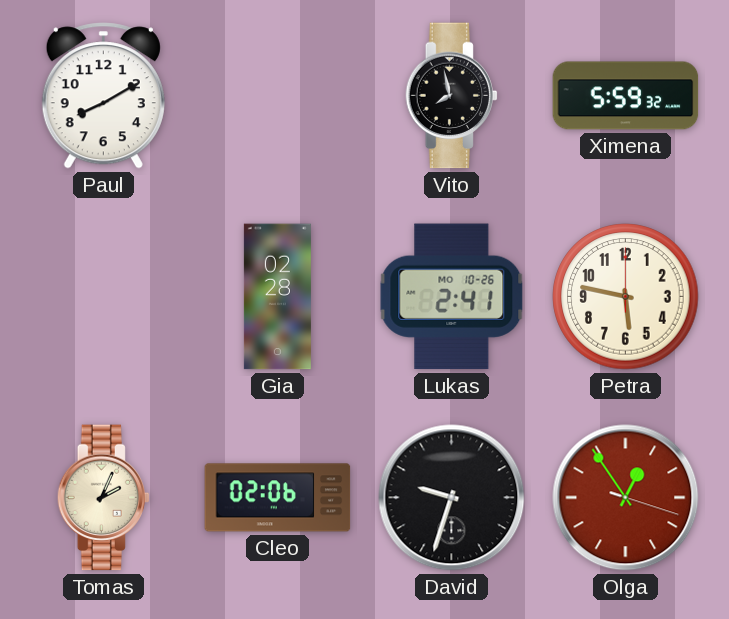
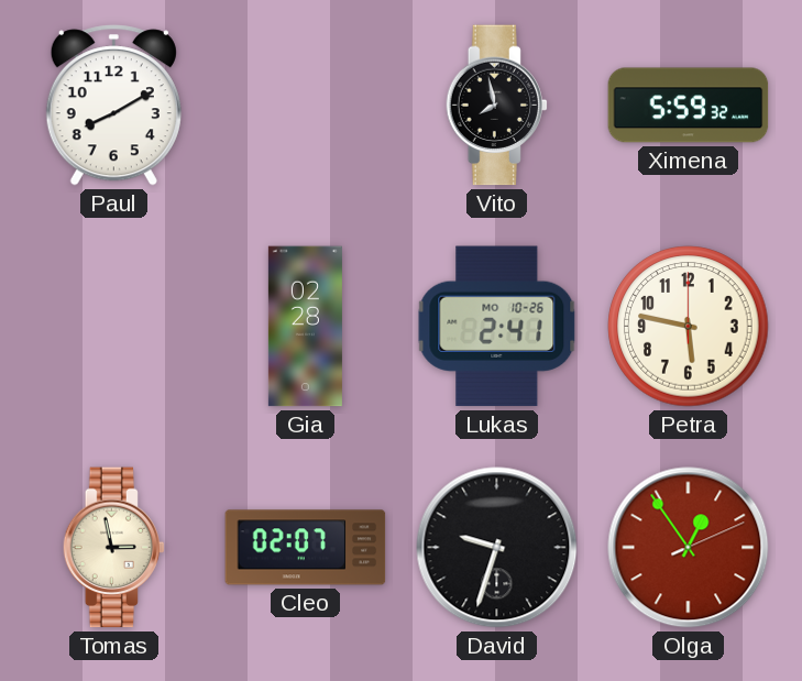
Tomas: 2:04 -> 2:58 (114, 548)
Cleo: 02:06 -> 02:07 (306, 548)
Olga: 12:54:18 -> 12:54:11 (689, 548)
